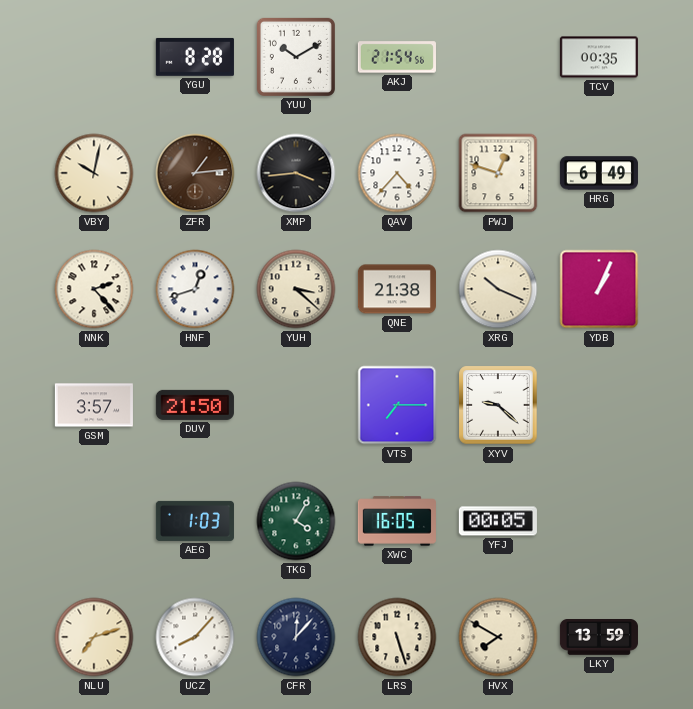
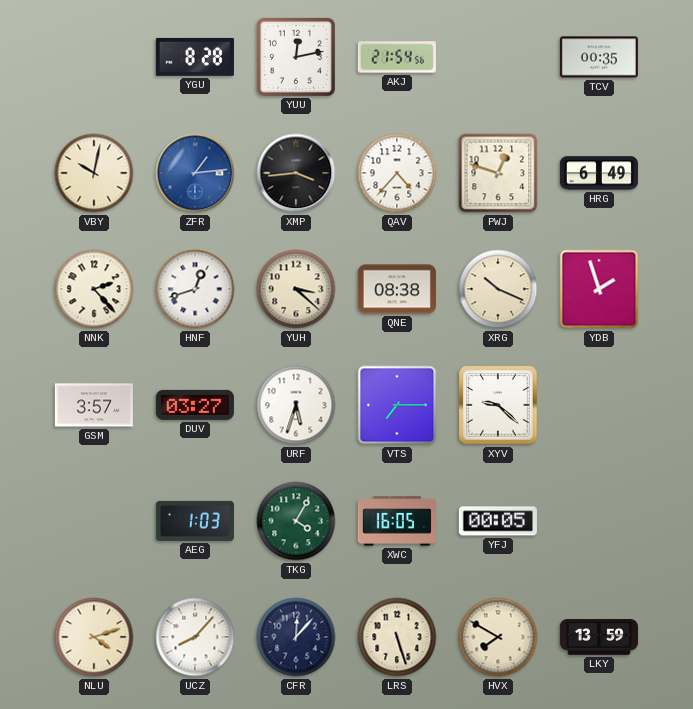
YUU: 10:10 -> 12:13 (296, 57)
ZFR dial: brown -> blue (195, 173)
QNE: 21:38 -> 08:38 (397, 289)
YDB: 1:04 -> 1:57 (599, 289)
DUV: 21:50 -> 03:27 (195, 405)
URF: none -> 5:33 (296, 405)
NLU: 7:12 -> 4:12 (94, 637)
